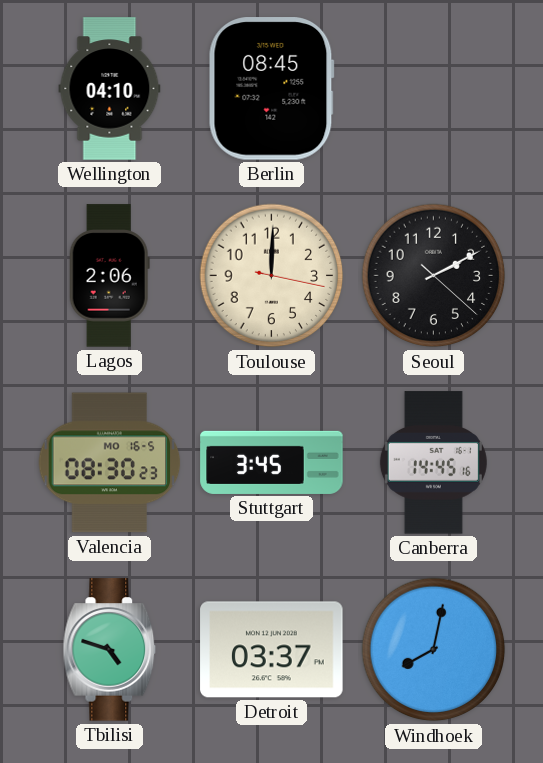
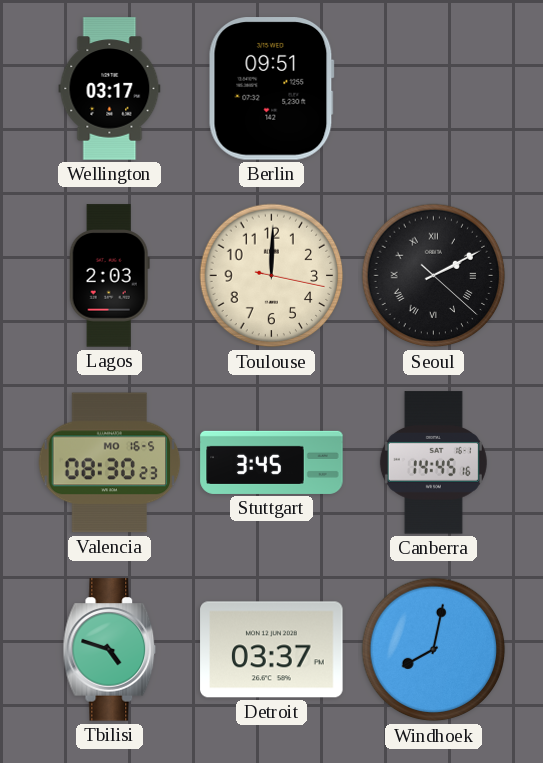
Wellington: 04:10 -> 03:17 (110, 89)
Berlin: 08:45 -> 09:51 (271, 89)
Lagos: 2:06 -> 2:03 (109, 276)
Seoul numerals: Arabic -> Roman (434, 276)
